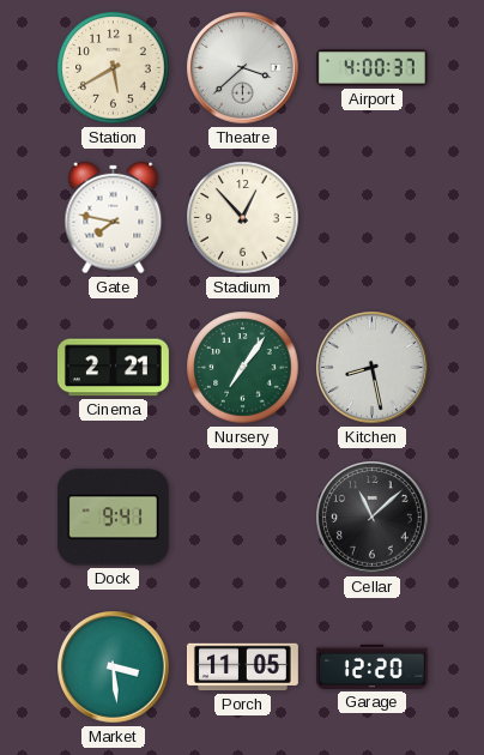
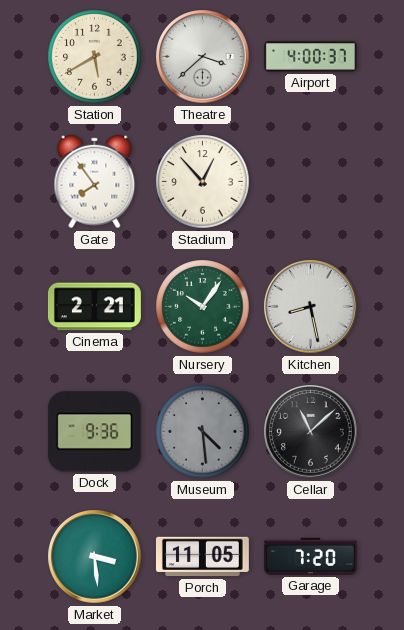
Gate: 7:47 -> 7:54 (95, 182)
Nursery: 7:06 -> 10:06 (203, 307)
Dock: 9:41 -> 9:36 (94, 432)
Museum: none -> 4:29 (203, 432)
Garage: 12:20 -> 7:20 (310, 556)
